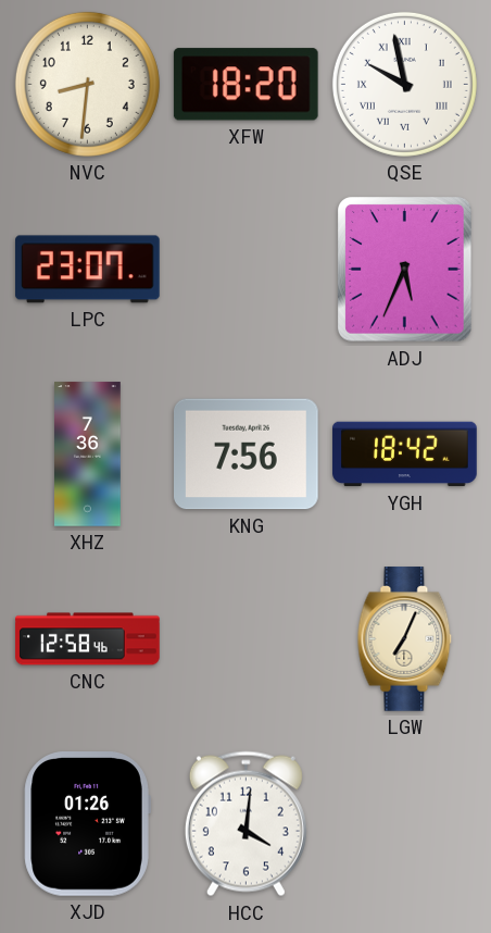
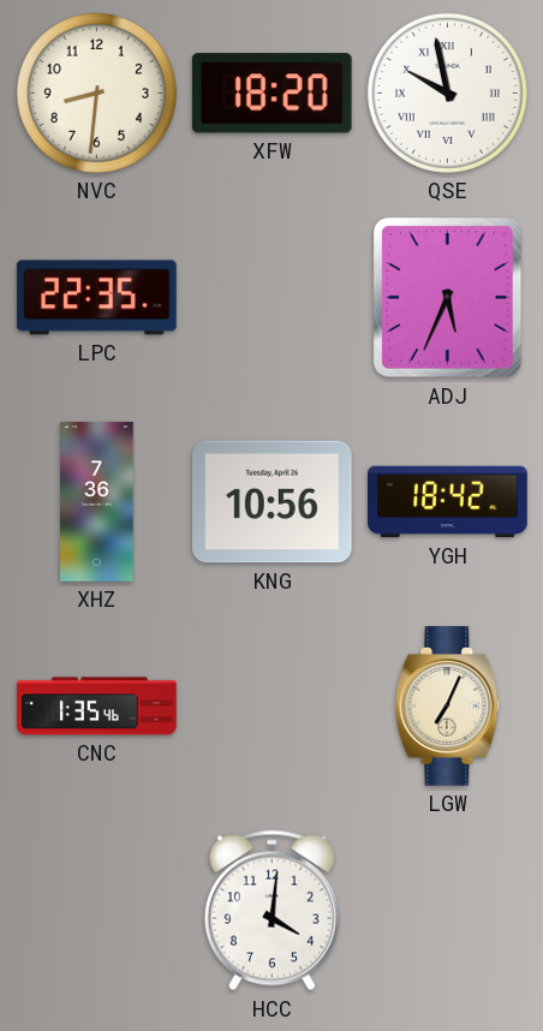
LPC: 23:07 -> 22:35 (97, 298)
KNG: 7:56 -> 10:56 (273, 502)
CNC: 12:58 -> 1:35 (97, 707)
XJD: 01:26 -> none (87, 824)
